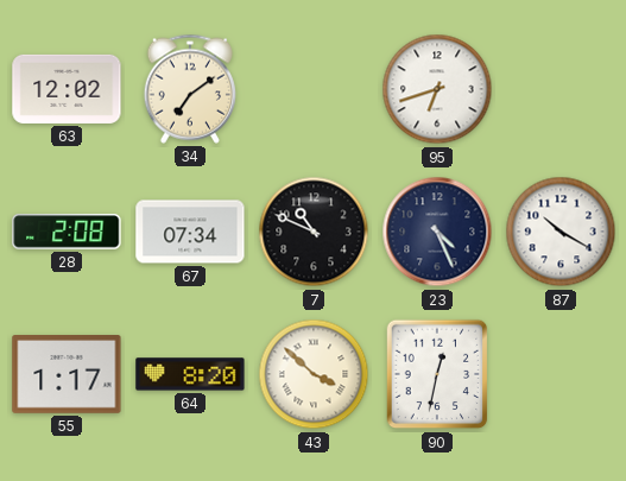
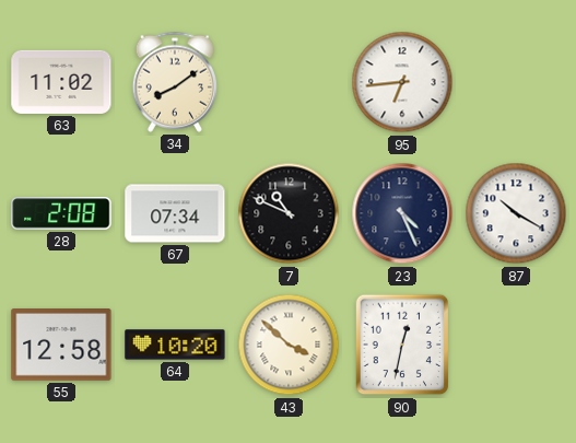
63: 12:02 -> 11:02 (61, 82)
34: 7:09 -> 8:09 (174, 82)
95: 6:42 -> 6:44 (402, 82)
55: 1:17 -> 12:58 (61, 346)
64: 8:20 -> 10:20 (175, 345)
